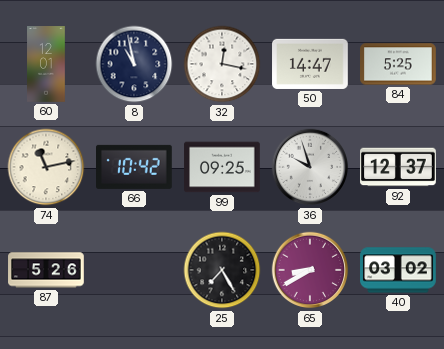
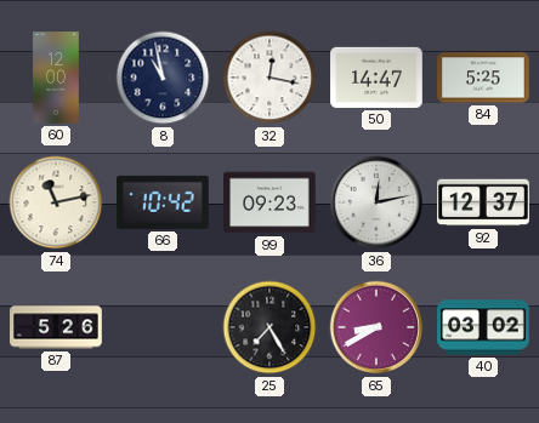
60: 12:01 -> 12:00 (56, 78)
99: 09:25 -> 09:23 (269, 202)
36: 9:57 -> 12:13 (376, 202)
